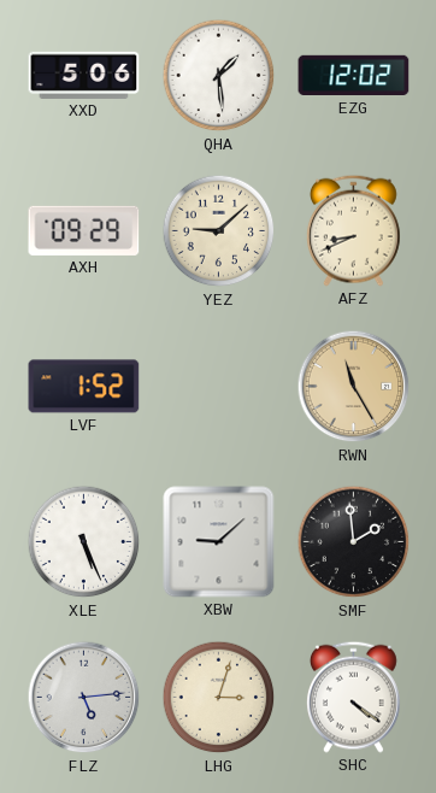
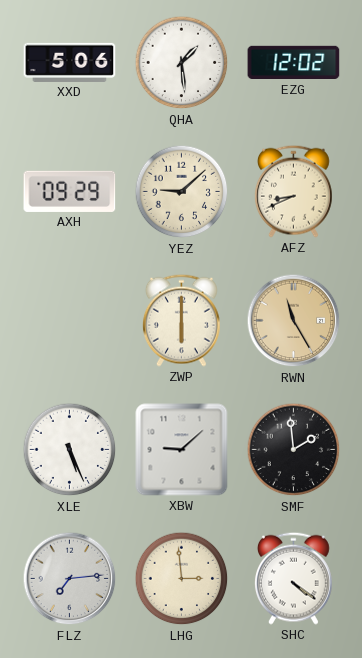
LVF: 1:52 -> none (84, 387)
ZWP: none -> 6:00 (181, 320)
FLZ: 5:14 -> 7:14 (70, 579)
LHG: 3:03 -> 2:59 (182, 579)
